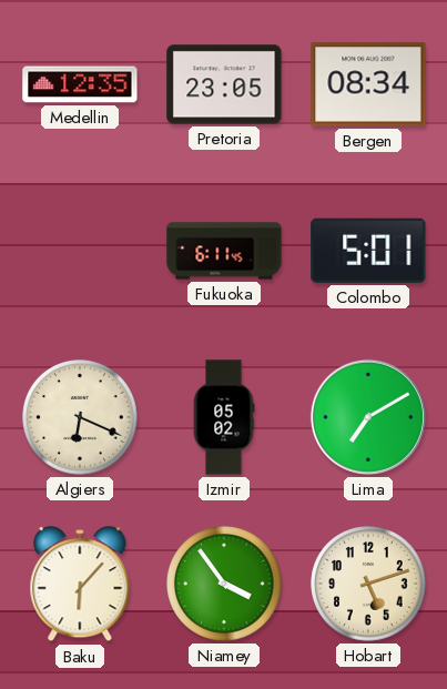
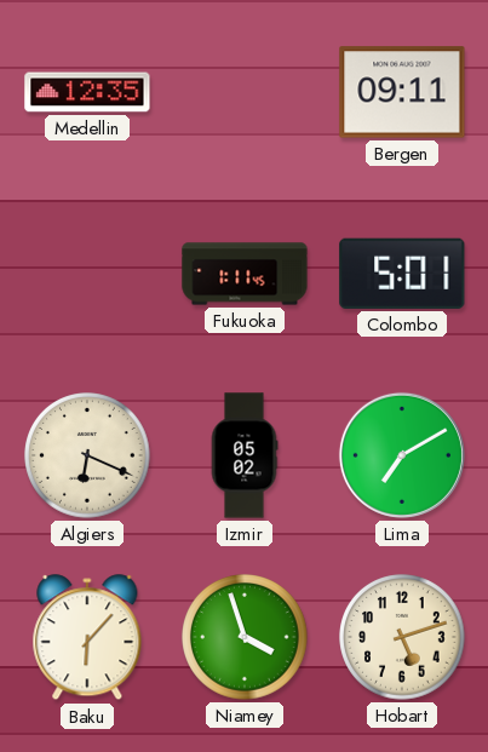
Pretoria: 23:05 -> none (224, 84)
Bergen: 08:34 -> 09:11 (402, 92)
Fukuoka: 6:11 -> 1:11 (245, 274)
Niamey: 3:54 -> 3:57 (245, 637)
